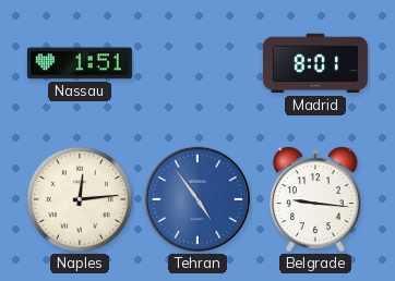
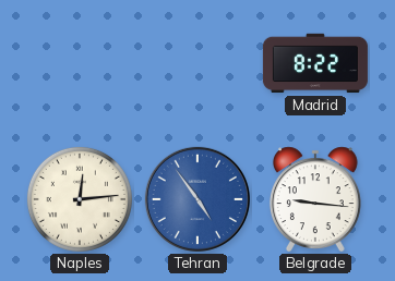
Nassau: 1:51 -> none (80, 63)
Madrid: 8:01 -> 8:22 (315, 63)
